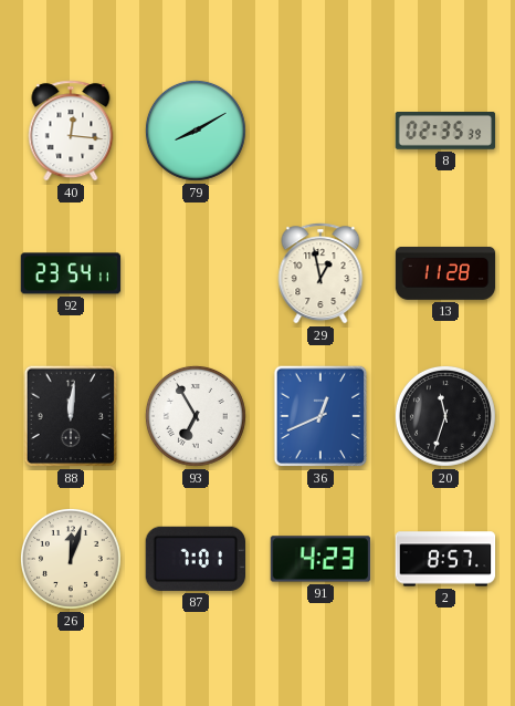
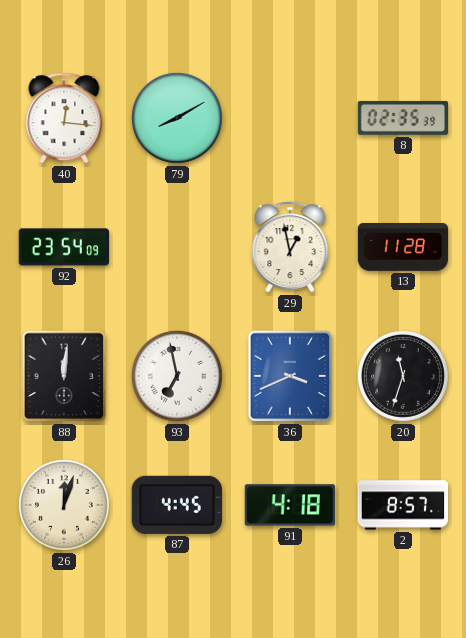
92: 23:54:11 -> 23:54:09 (64, 247)
93: 6:55 -> 6:58 (177, 376)
36: 12:41 -> 3:41 (290, 376)
87: 7:01 -> 4:45 (176, 505)
91: 4:23 -> 4:18 (290, 505)
